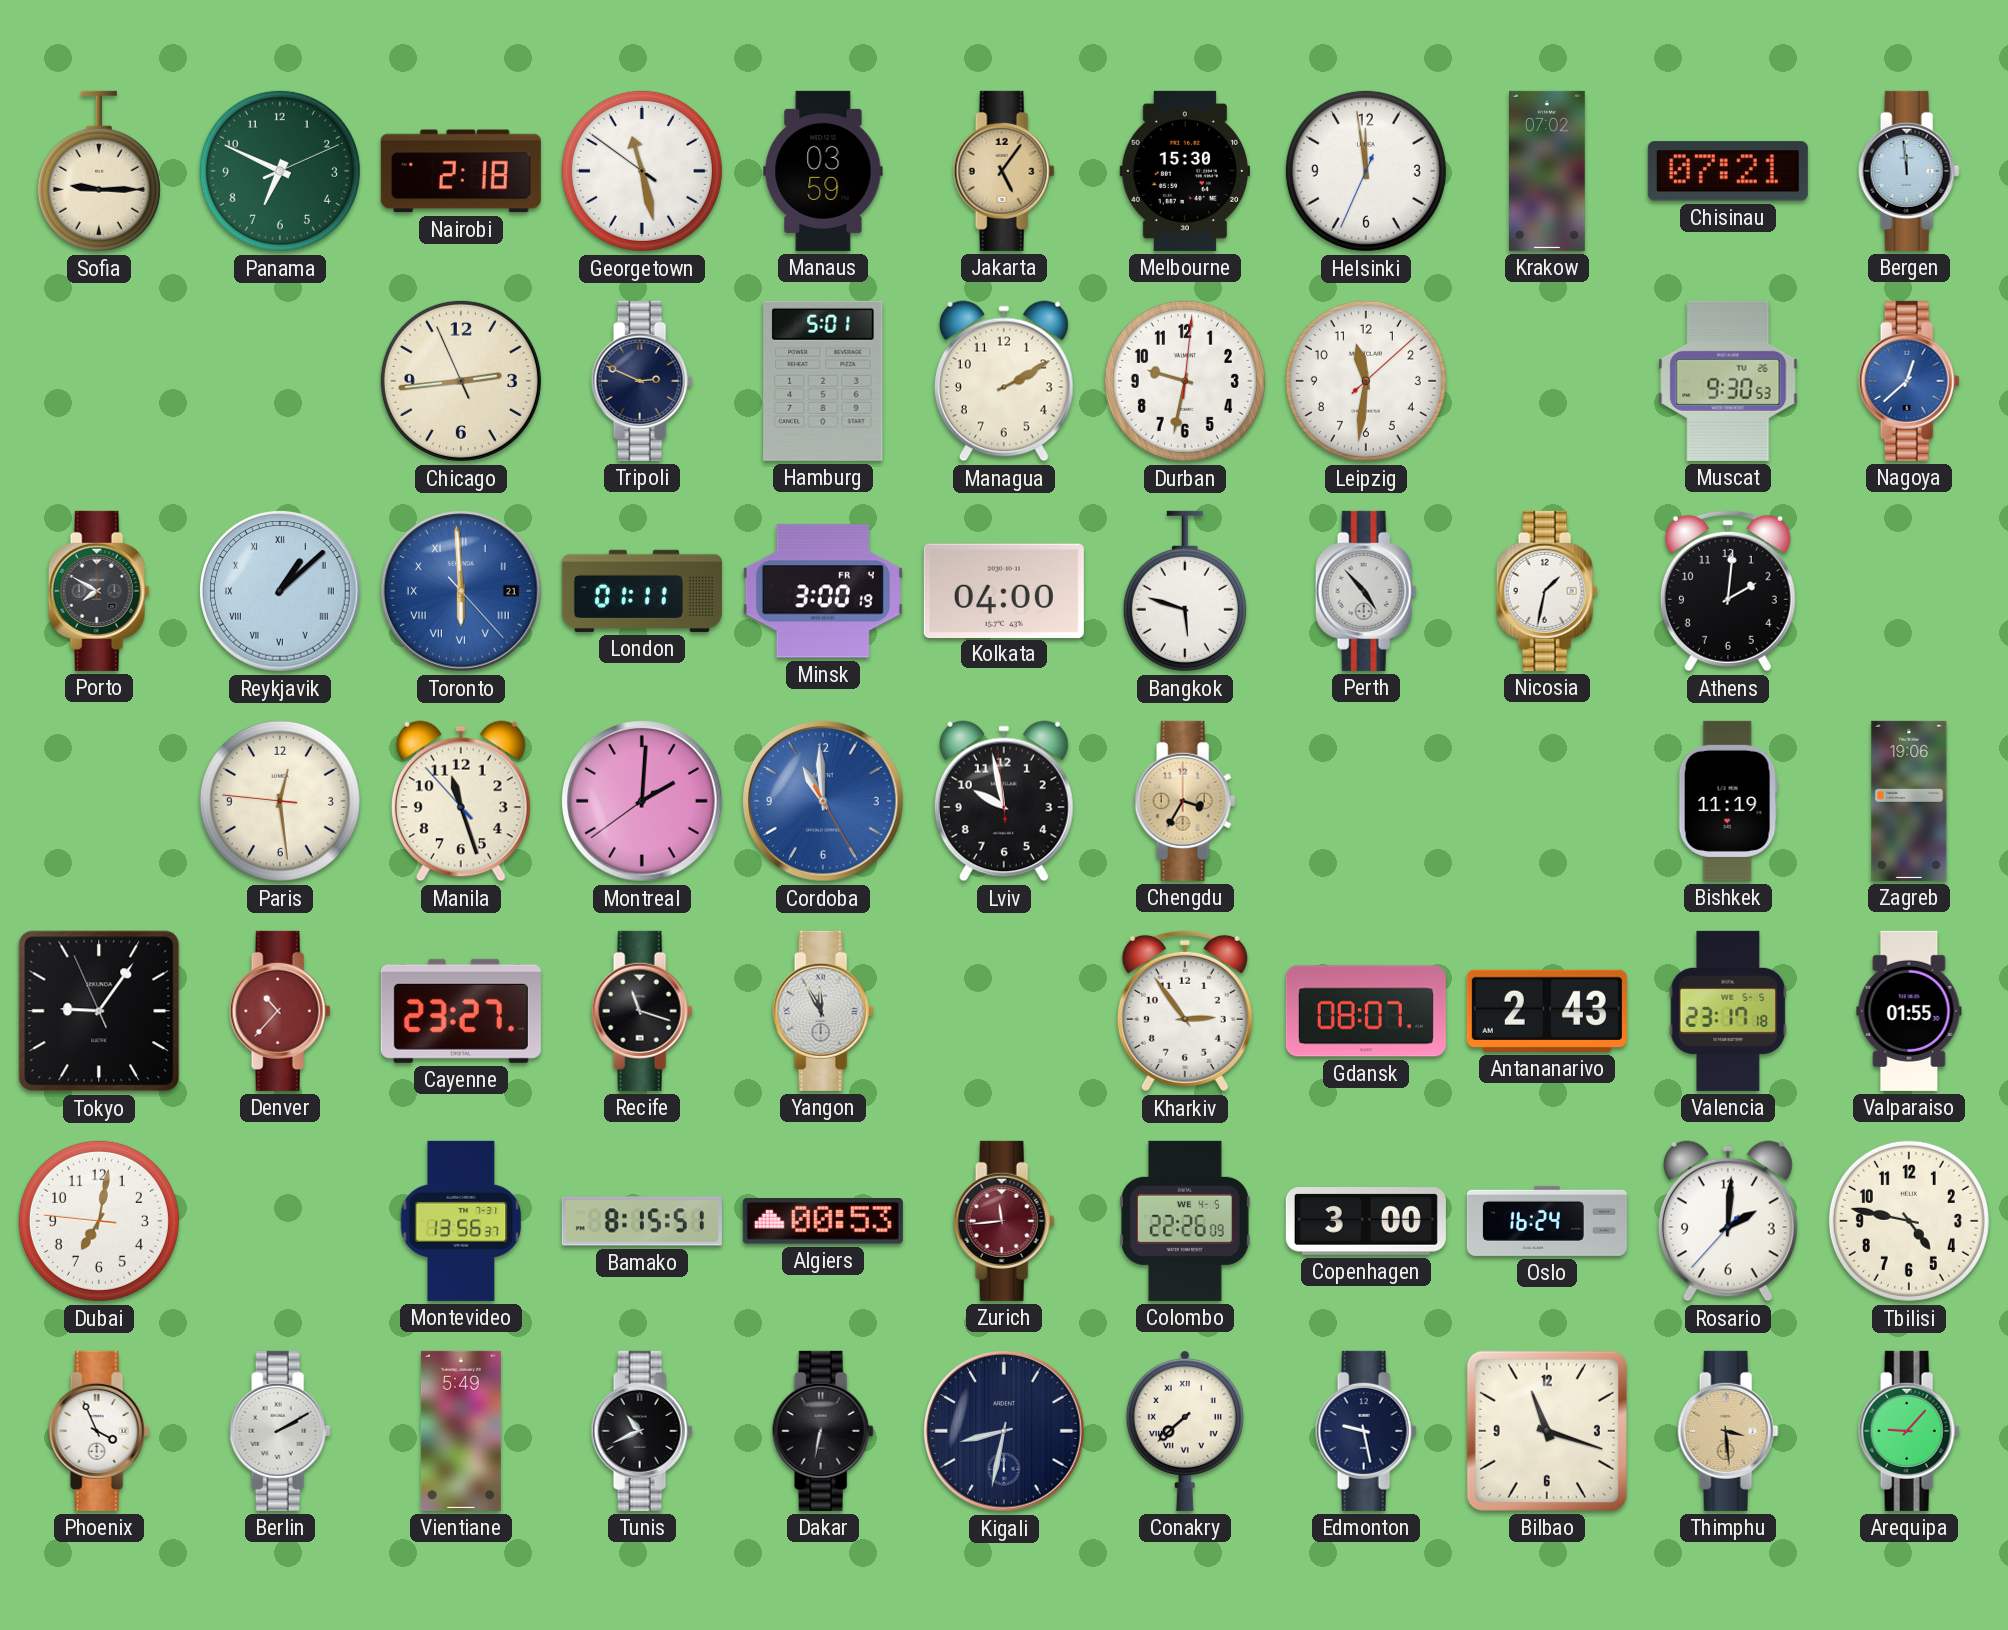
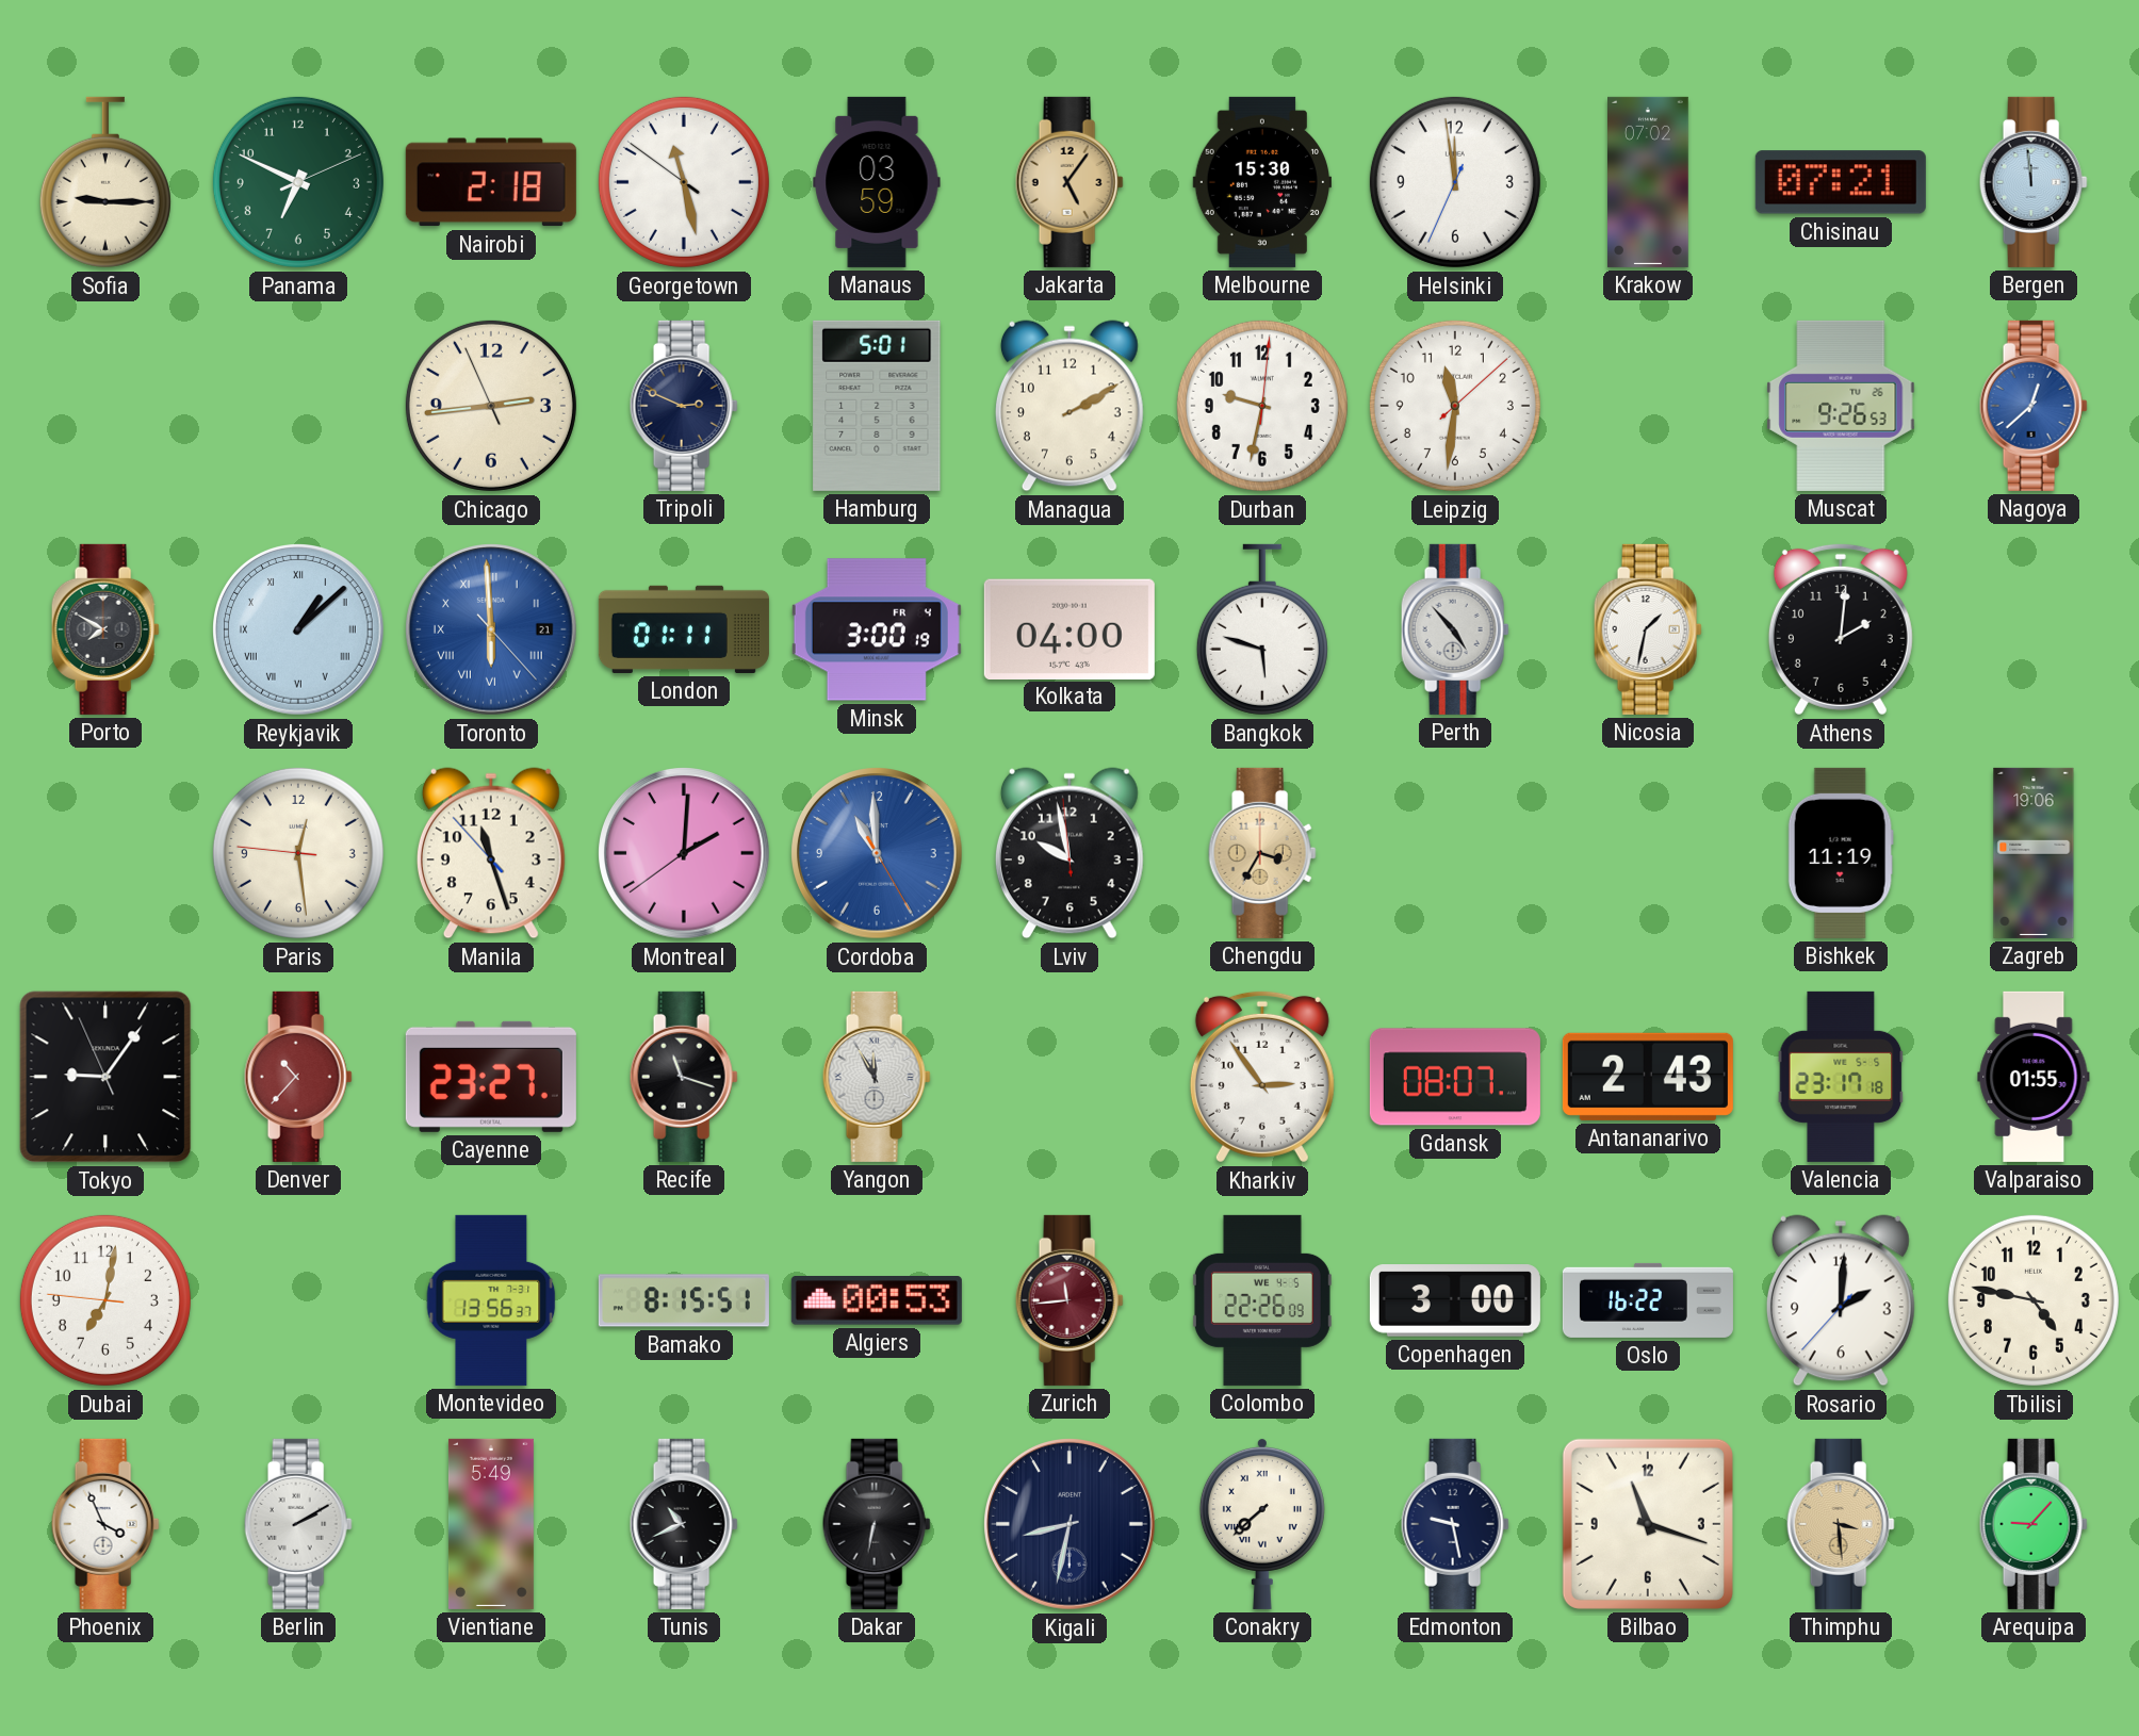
Muscat: 9:30 -> 9:26 (1841, 406)
Oslo: 16:24 -> 16:22 (1648, 1300)
